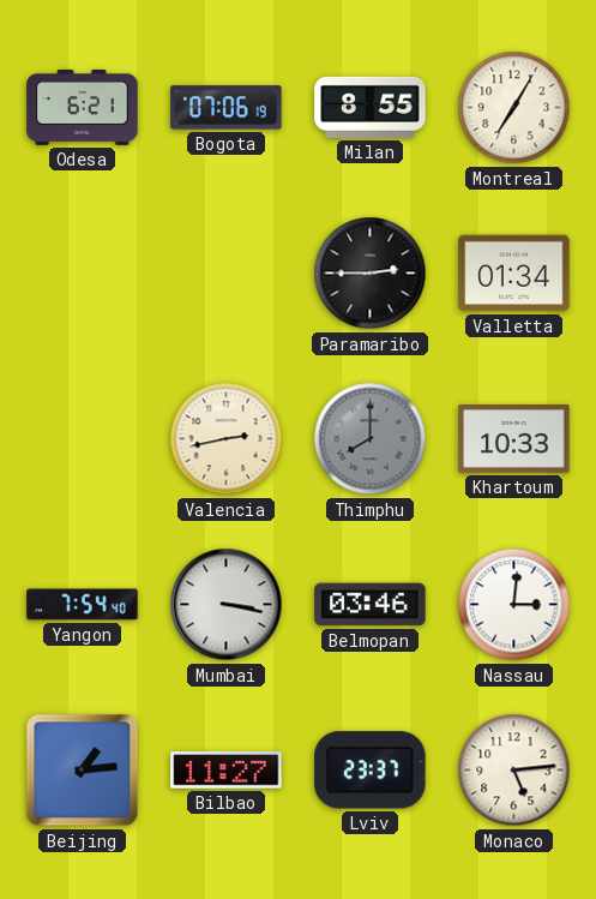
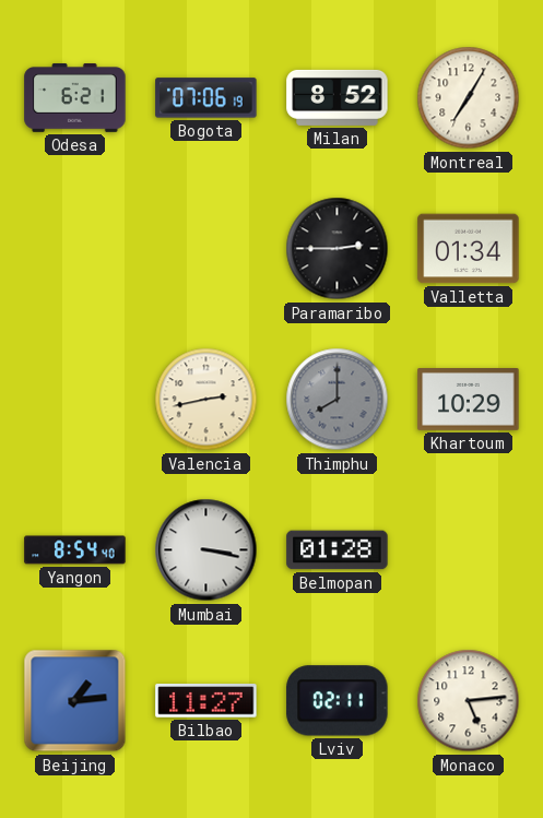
Milan: 8:55 -> 8:52 (338, 97)
Khartoum: 10:33 -> 10:29 (469, 400)
Yangon: 7:54 -> 8:54 (75, 550)
Belmopan: 03:46 -> 01:28 (338, 550)
Nassau: 3:01 -> none (514, 605)
Lviv: 23:37 -> 02:11 (338, 701)
